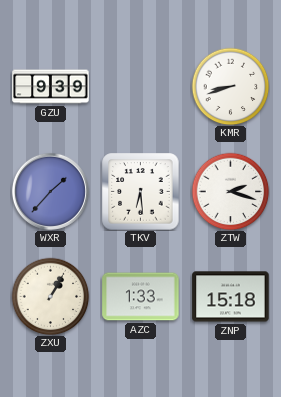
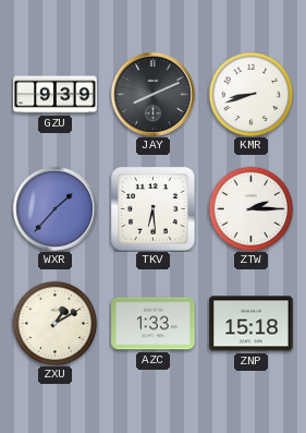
JAY: none -> 8:11 (152, 94)
ZTW: 2:18 -> 2:15 (250, 208)
ZXU: 1:05 -> 1:10 (54, 323)
